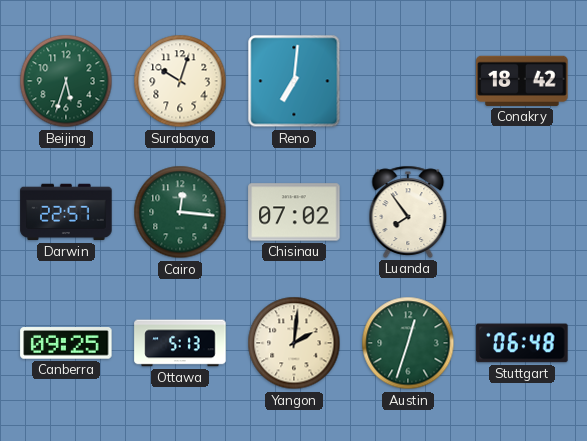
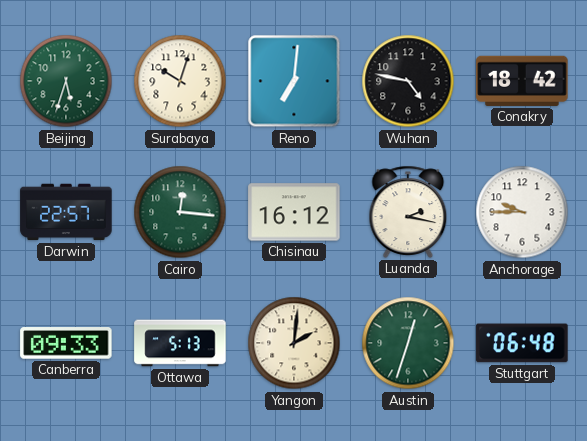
Wuhan: none -> 4:47 (408, 81)
Chisinau: 07:02 -> 16:12 (294, 212)
Luanda: 7:54 -> 2:17 (408, 212)
Anchorage: none -> 9:45 (522, 212)
Canberra: 09:25 -> 09:33 (66, 343)
